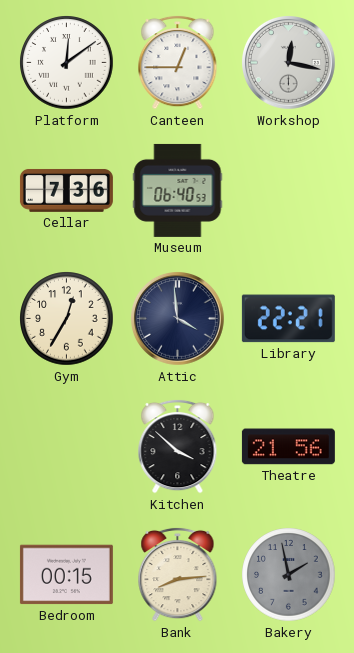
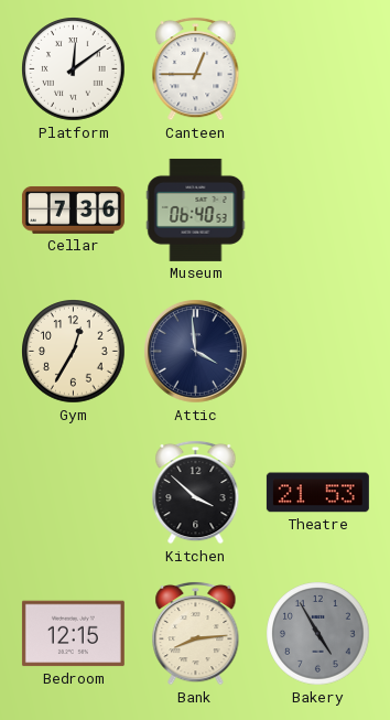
Workshop: 12:17 -> none (289, 63)
Library: 22:21 -> none (288, 319)
Theatre: 21:56 -> 21:53 (317, 493)
Bedroom: 00:15 -> 12:15 (73, 634)
Bakery: 1:58 -> 4:55 (318, 634)
